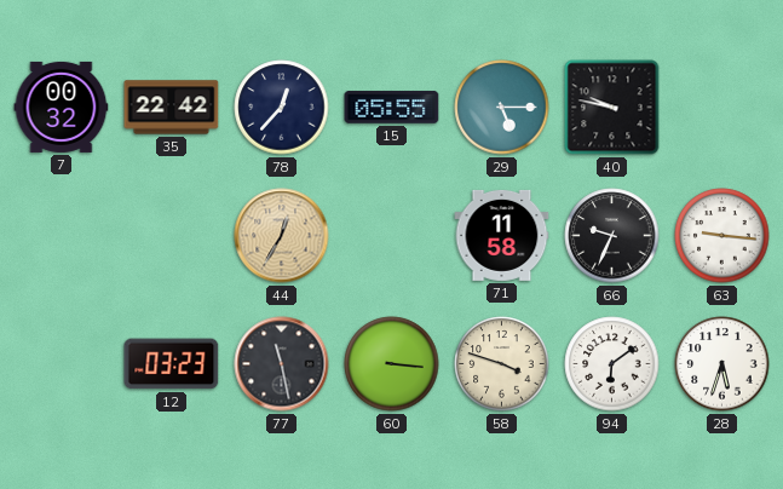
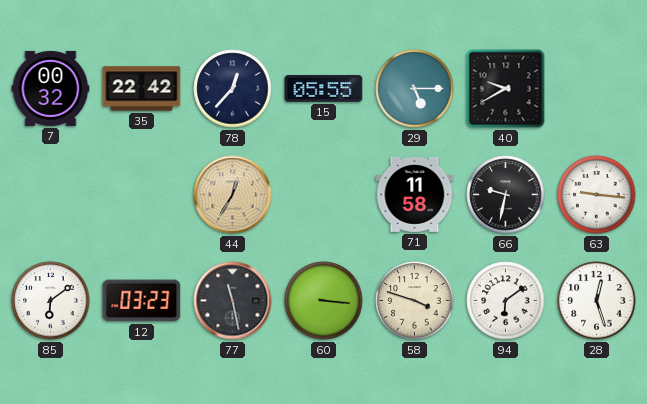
40: 9:47 -> 9:40 (506, 89)
66: 9:34 -> 9:32 (506, 195)
85: none -> 6:09 (51, 301)
28: 5:33 -> 12:27 (597, 301)
